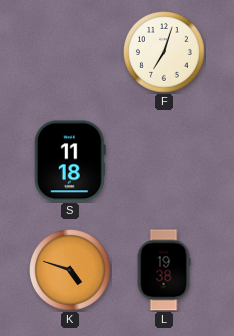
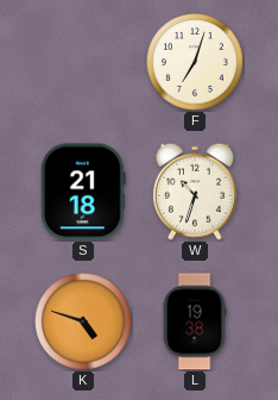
S: 11:18 -> 21:18 (83, 192)
W: none -> 10:33 (195, 192)
